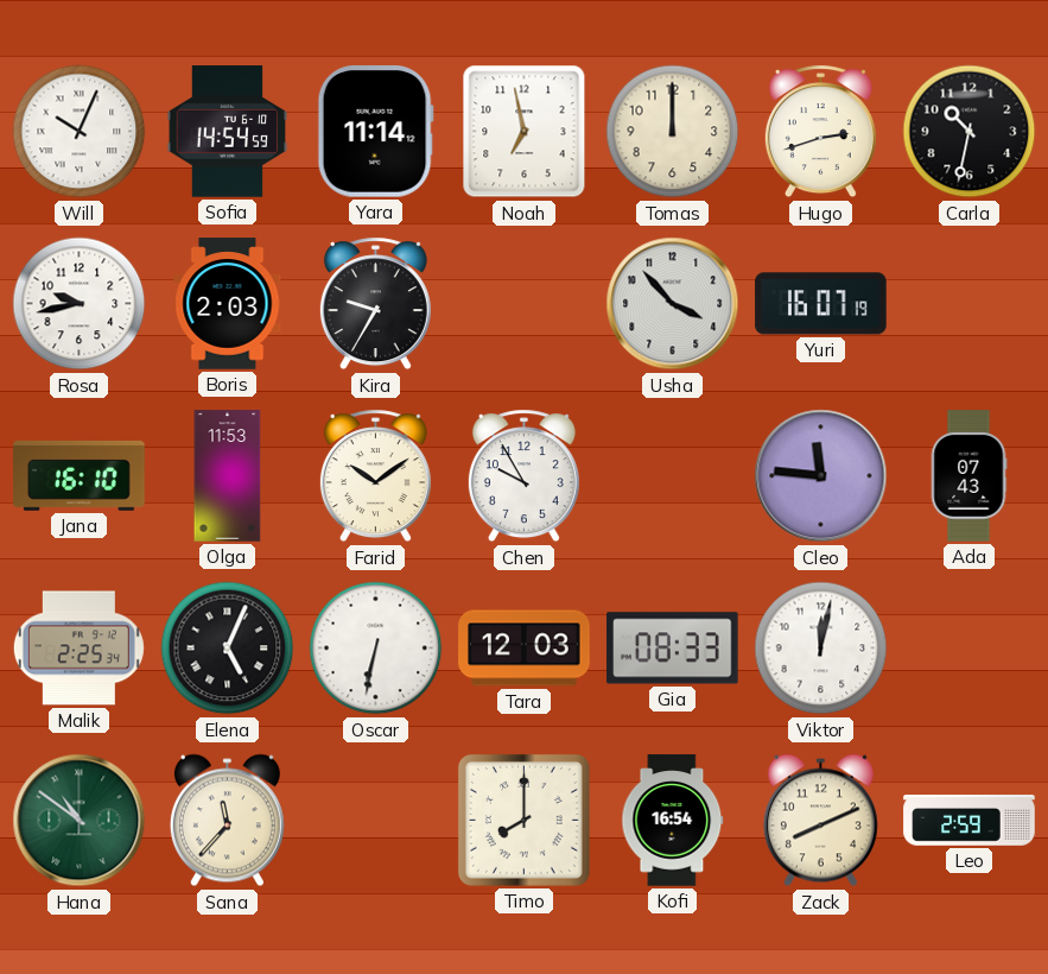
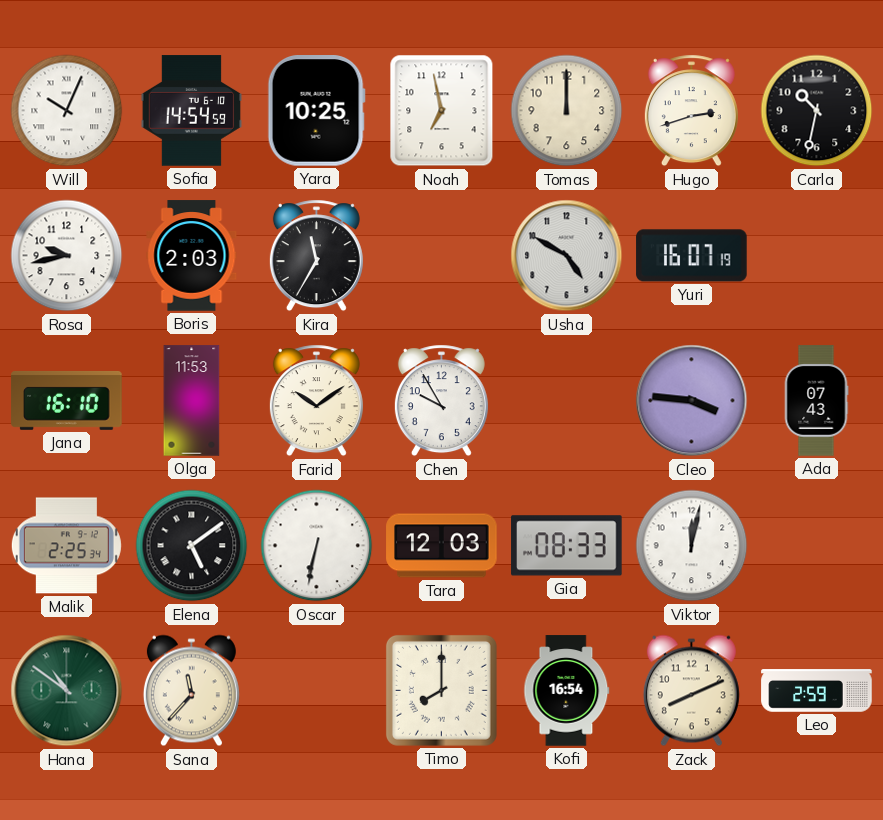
Yara: 11:14 -> 10:25 (316, 111)
Kira: 9:35 -> 11:35 (316, 256)
Usha: 3:53 -> 4:50 (567, 256)
Cleo: 11:46 -> 3:46 (692, 401)
Elena: 5:04 -> 5:09 (192, 546)
